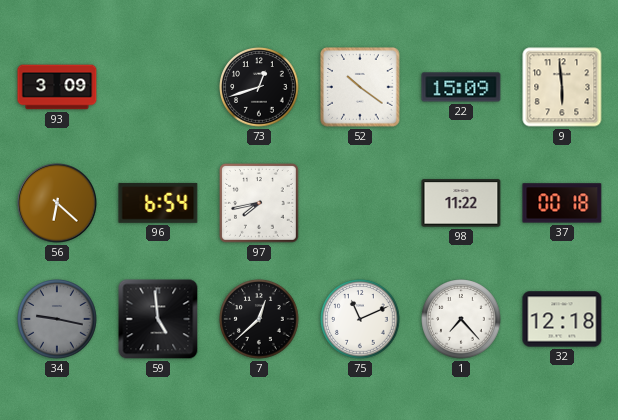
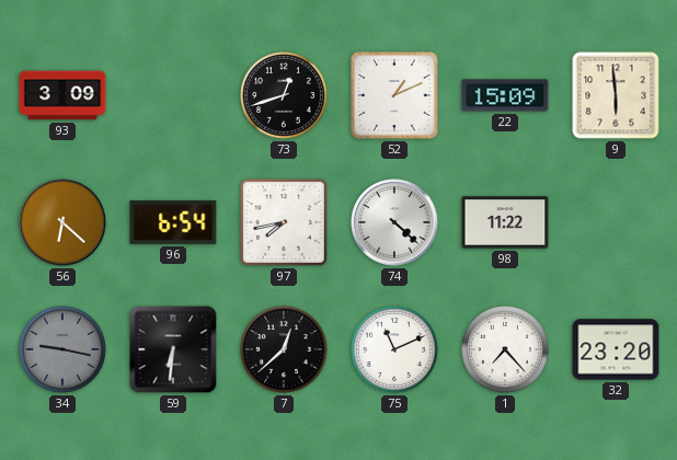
52: 10:21 -> 1:11 (395, 96)
74: none -> 4:22 (394, 222)
37: 00:18 -> none (562, 203)
59: 4:59 -> 6:31 (173, 349)
32: 12:18 -> 23:20 (616, 349)
